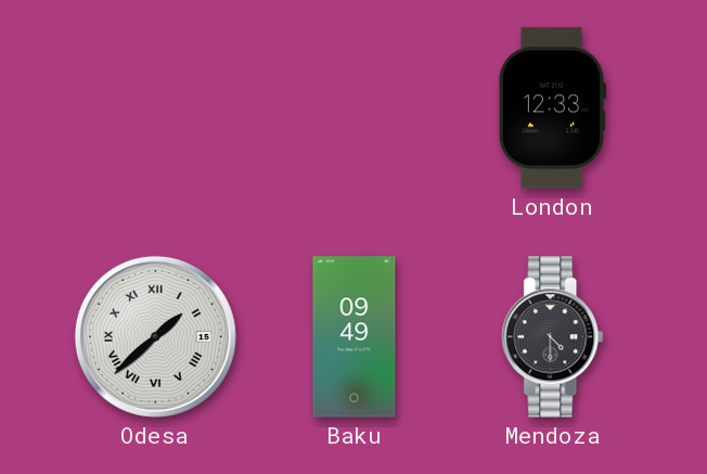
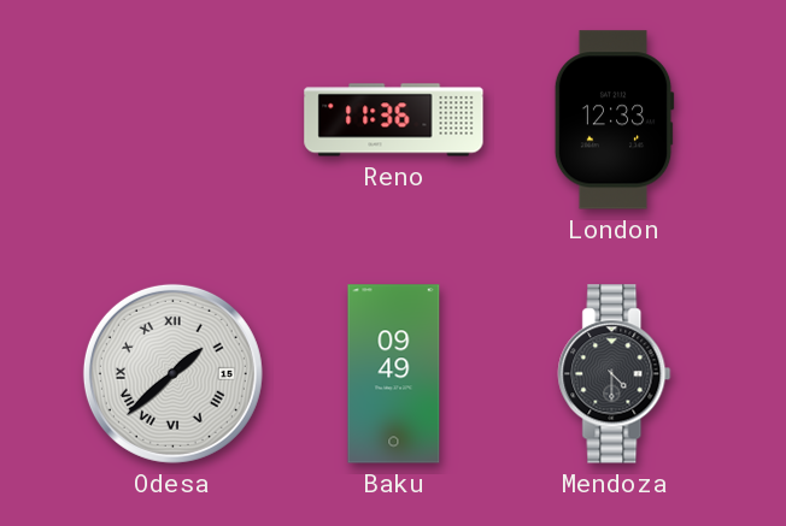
Reno: none -> 11:36 (394, 120)
